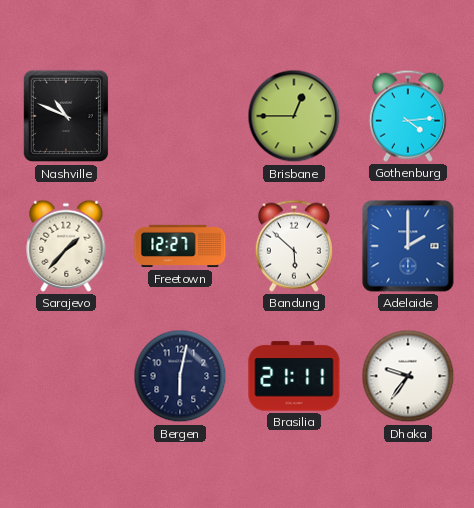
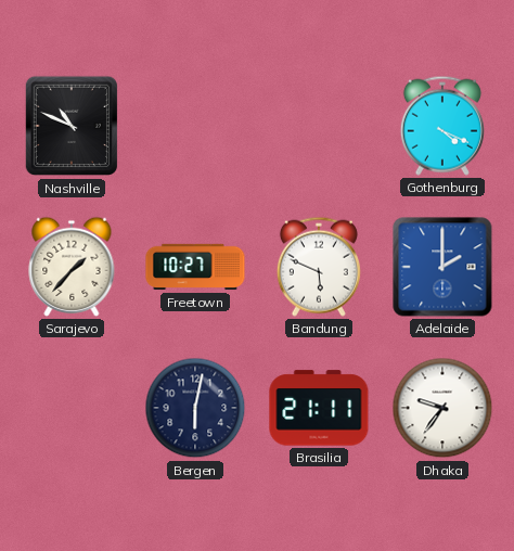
Brisbane: 12:45 -> none (294, 116)
Gothenburg: 4:14 -> 4:19 (442, 126)
Freetown: 12:27 -> 10:27 (195, 267)
Bandung: 5:52 -> 5:49 (319, 267)
